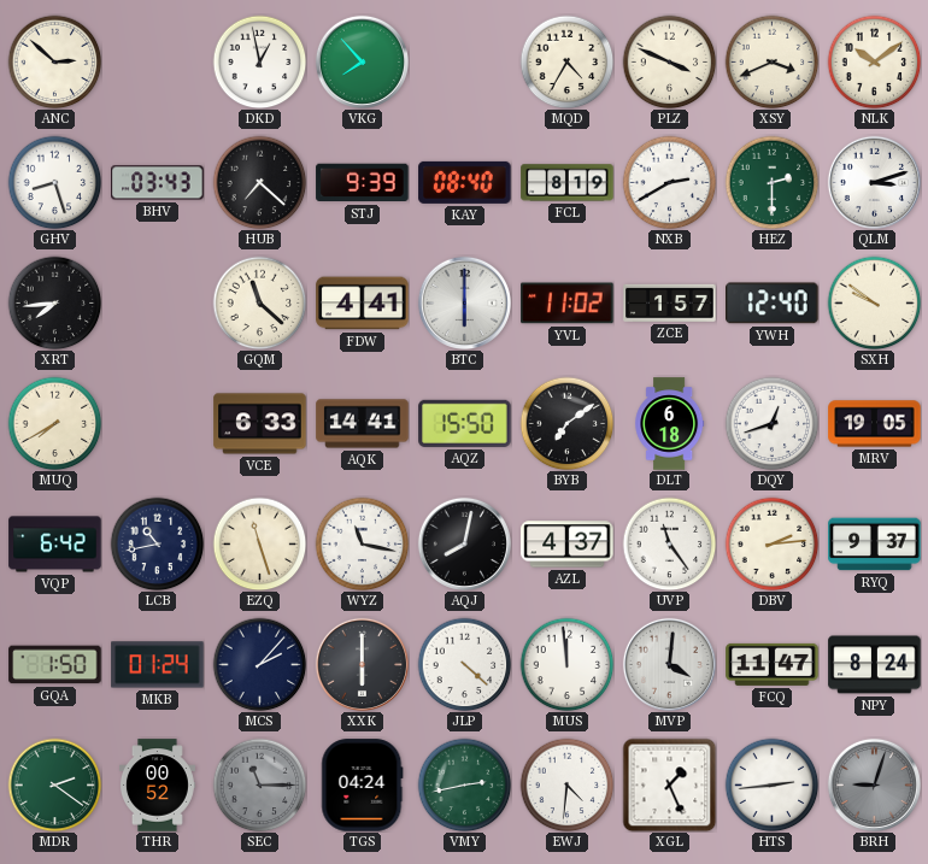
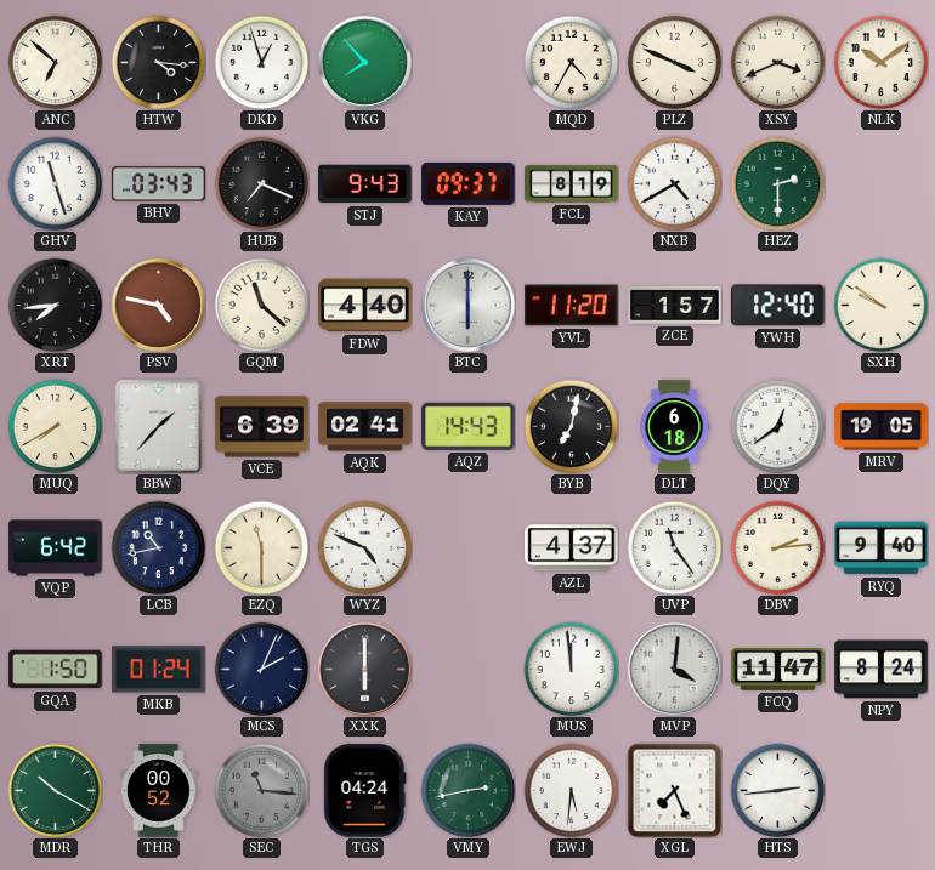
ANC: 2:52 -> 6:52 (55, 62)
HTW: none -> 4:16 (158, 62)
DKD: 12:58 -> 12:57 (261, 62)
GHV: 8:27 -> 11:27 (55, 183)
HUB: 7:22 -> 7:19 (261, 183)
STJ: 9:39 -> 9:43 (365, 184)
KAY: 08:40 -> 09:37 (469, 183)
NXB: 2:40 -> 4:40 (674, 183)
QLM: 3:12 -> none (874, 182)
PSV: none -> 4:47 (158, 305)
FDW: 4:41 -> 4:40 (365, 306)
YVL: 11:02 -> 11:20 (572, 306)
BBW: none -> 1:37 (158, 426)
VCE: 6:33 -> 6:39 (262, 427)
AQK: 14:41 -> 02:41 (365, 427)
AQZ: 15:50 -> 14:43 (469, 426)
BYB: 7:09 -> 7:02 (571, 426)
DQY: 12:42 -> 12:39 (777, 426)
EZQ: 11:27 -> 11:30 (261, 547)
WYZ: 11:17 -> 4:49 (364, 547)
AQJ: 8:02 -> none (464, 543)
RYQ: 9:37 -> 9:40 (882, 548)
MCS: 2:07 -> 2:04 (261, 669)
JLP: 4:22 -> none (464, 664)
MDR: 2:21 -> 10:20 (55, 790)
SEC: 11:15 -> 11:16 (261, 790)
EWJ: 4:31 -> 5:31 (571, 790)
XGL: 1:26 -> 7:26 (674, 790)
BRH: 9:03 -> none (874, 784)
